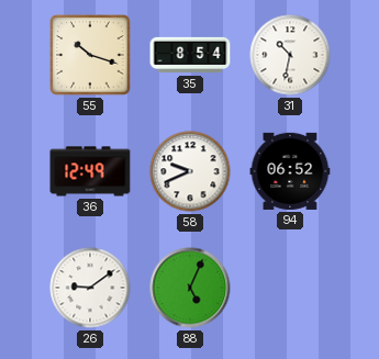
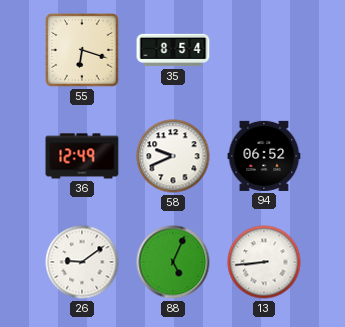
55: 10:18 -> 6:18 (82, 50)
31: 10:32 -> none (290, 55)
13: none -> 8:44 (264, 262)
